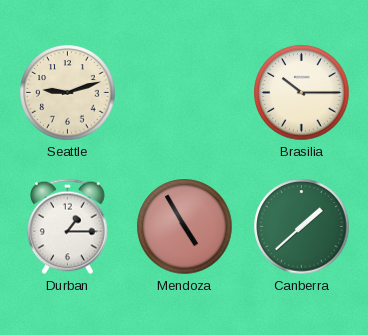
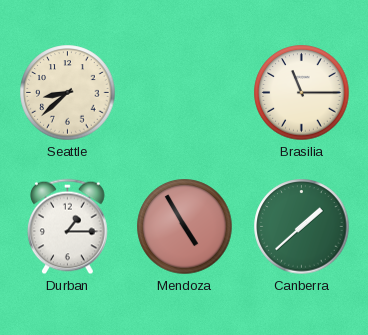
Seattle: 9:12 -> 8:38 (68, 93)
Brasilia: 10:15 -> 11:15 (302, 93)
